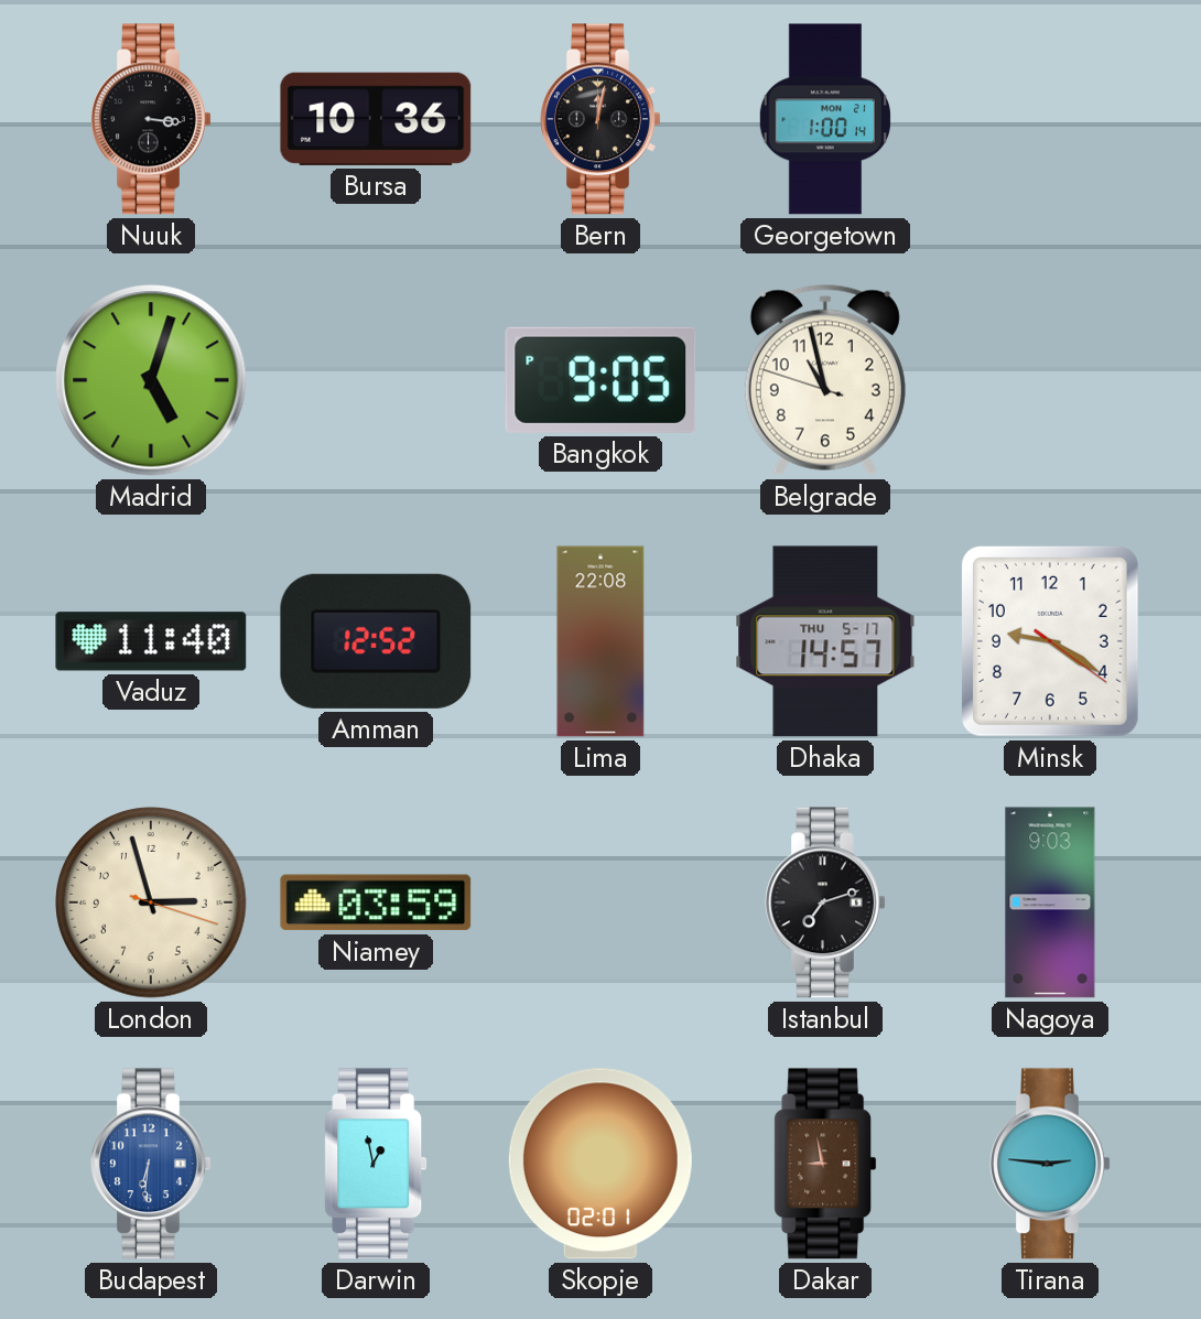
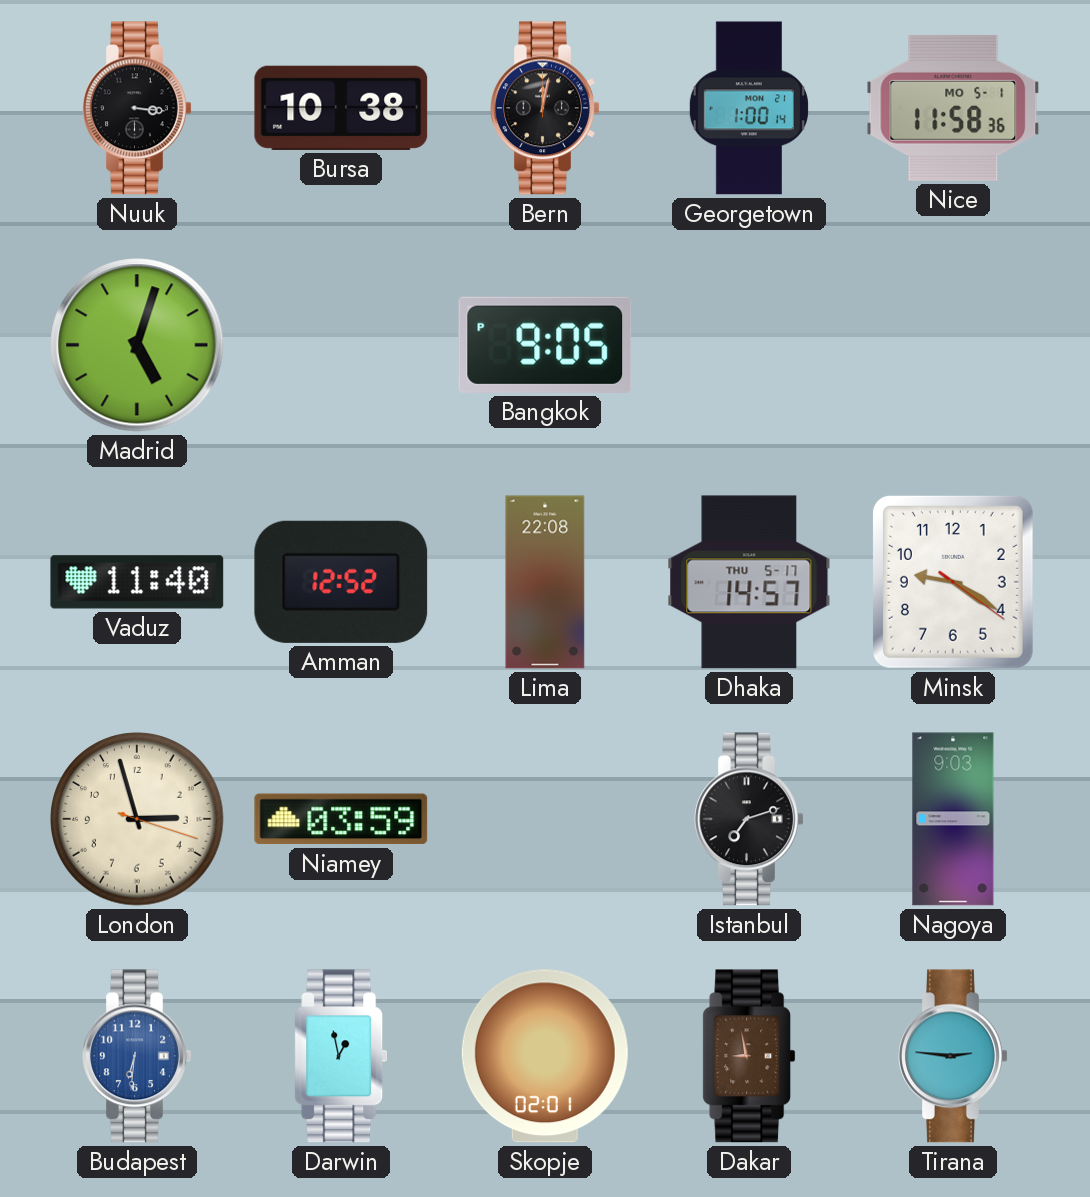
Bursa: 10:36 -> 10:38 (341, 108)
Nice: none -> 11:58 (953, 108)
Belgrade: 10:57 -> none (825, 380)
